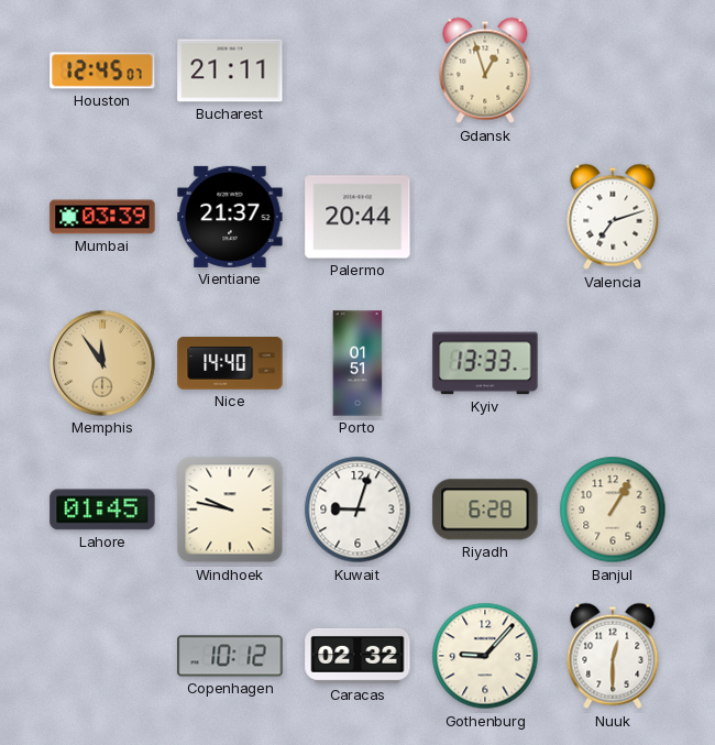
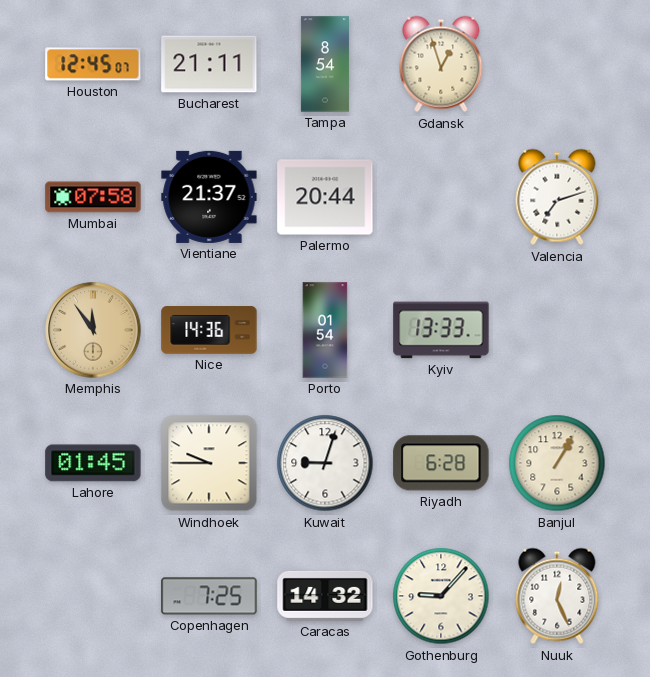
Tampa: none -> 8:54 (325, 64)
Mumbai: 03:39 -> 07:58 (93, 197)
Nice: 14:40 -> 14:36 (209, 330)
Porto: 01:51 -> 01:54 (325, 330)
Windhoek: 9:47 -> 9:45 (209, 463)
Copenhagen: 10:12 -> 7:25 (209, 596)
Caracas: 02:32 -> 14:32 (325, 596)
Nuuk: 12:30 -> 12:26 (557, 596)
